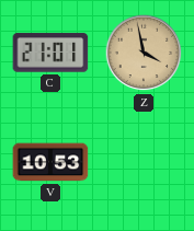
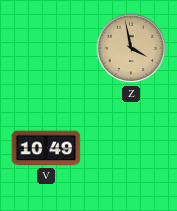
C: 21:01 -> none (50, 53)
V: 10:53 -> 10:49 (46, 148)
